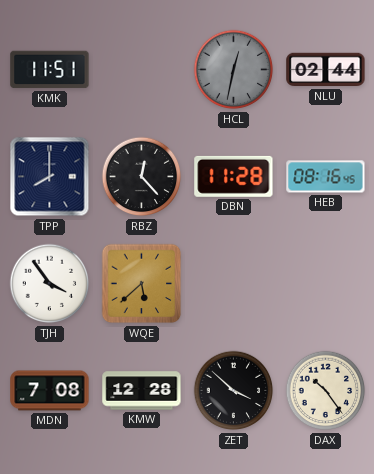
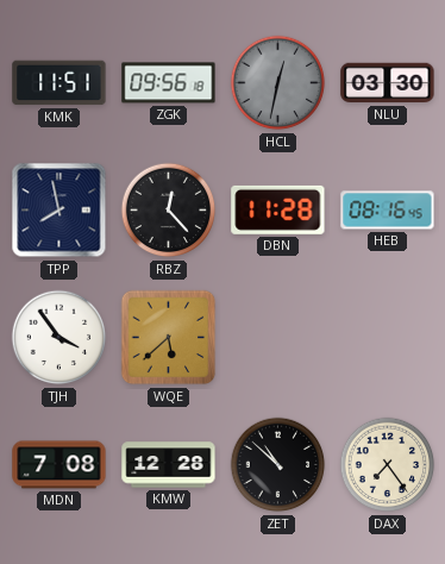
ZGK: none -> 09:56 (169, 83)
NLU: 02:44 -> 03:30 (388, 83)
TPP: 8:00 -> 7:58 (59, 211)
ZET: 3:52 -> 10:52 (278, 465)
DAX: 10:24 -> 7:24 (388, 465)
